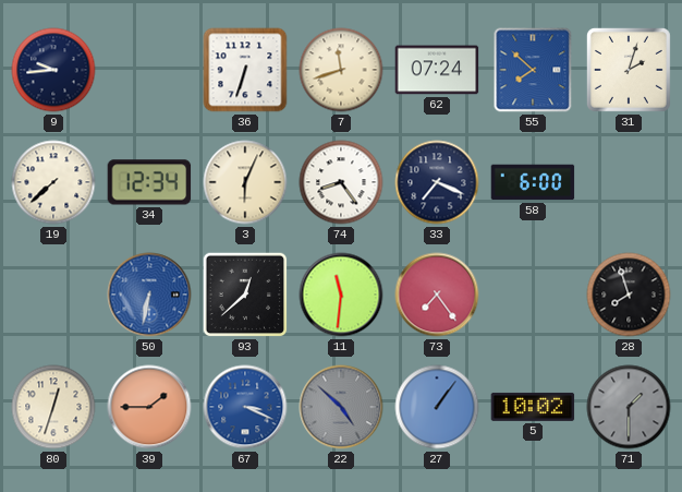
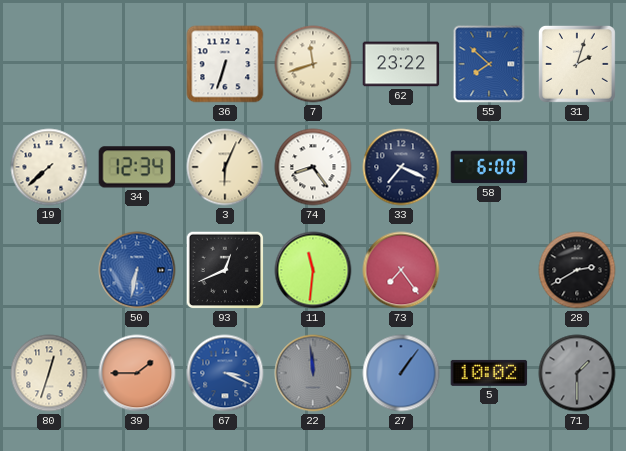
9: 9:44 -> none (53, 70)
62: 07:24 -> 23:22 (401, 64)
93: 12:38 -> 12:41 (225, 270)
28: 7:57 -> 2:40 (577, 270)
22: 4:52 -> 11:59 (313, 373)
